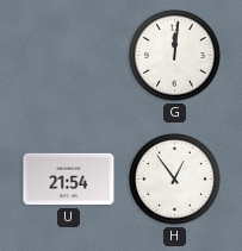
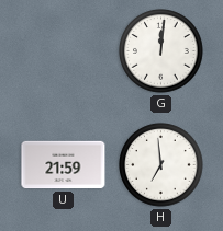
U: 21:54 -> 21:59 (64, 165)
H: 12:54 -> 6:59 (161, 165)
